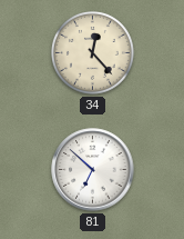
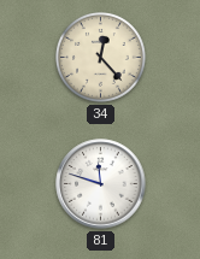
81: 6:52 -> 11:48 (101, 184)
